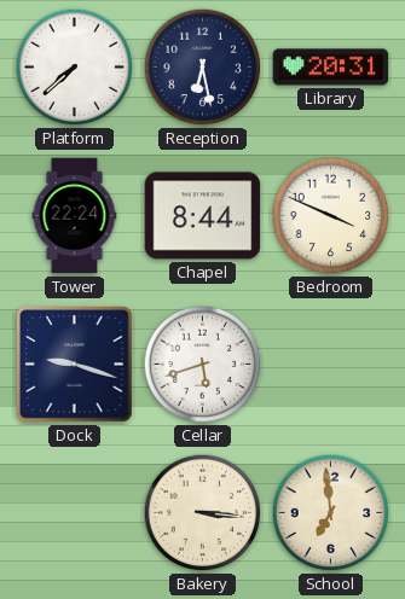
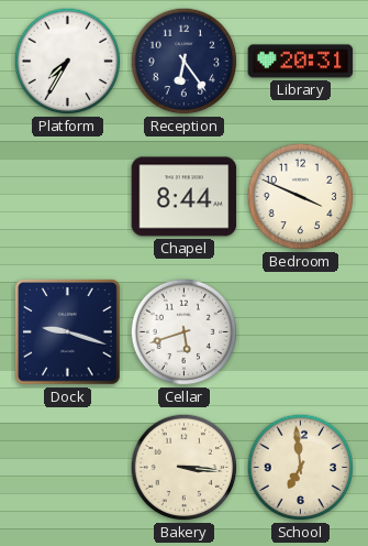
Platform: 7:38 -> 7:35 (68, 62)
Reception: 6:28 -> 6:24 (185, 62)
Tower: 22:24 -> none (75, 216)
